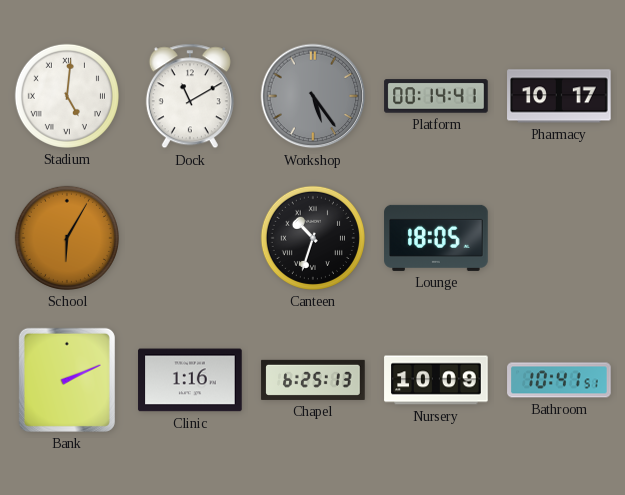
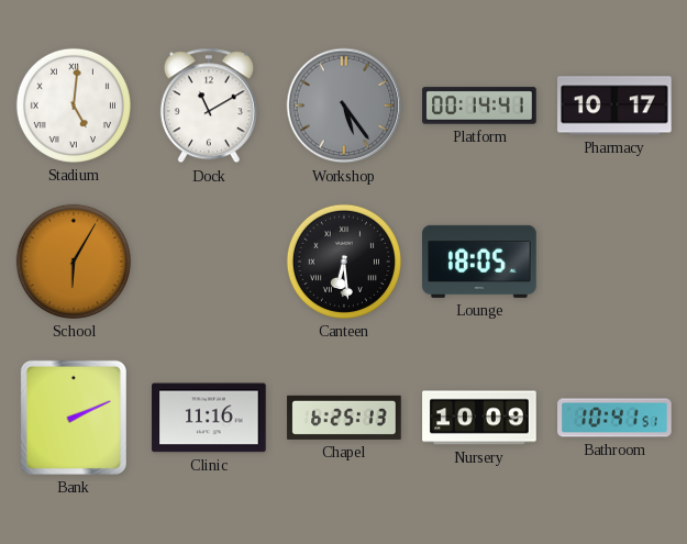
Canteen: 10:33 -> 6:29 (344, 262)
Clinic: 1:16 -> 11:16 (209, 418)
